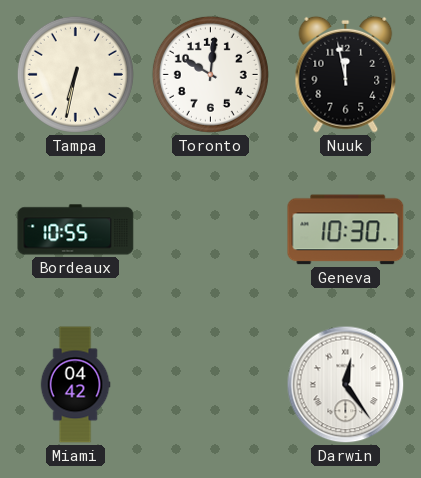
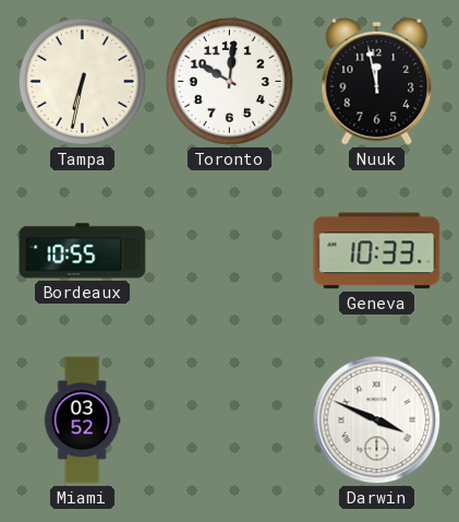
Geneva: 10:30 -> 10:33 (377, 251)
Miami: 04:42 -> 03:52 (82, 420)
Darwin: 12:24 -> 3:49 (377, 420)
